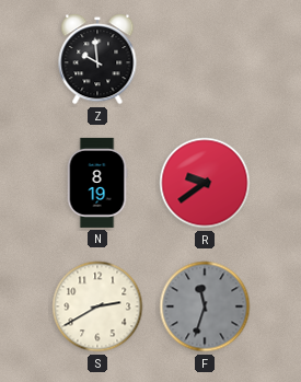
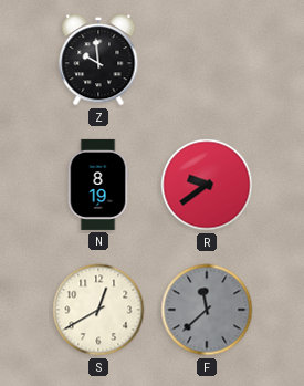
S: 2:40 -> 12:40 (98, 310)
F: 11:33 -> 11:38 (207, 310)
